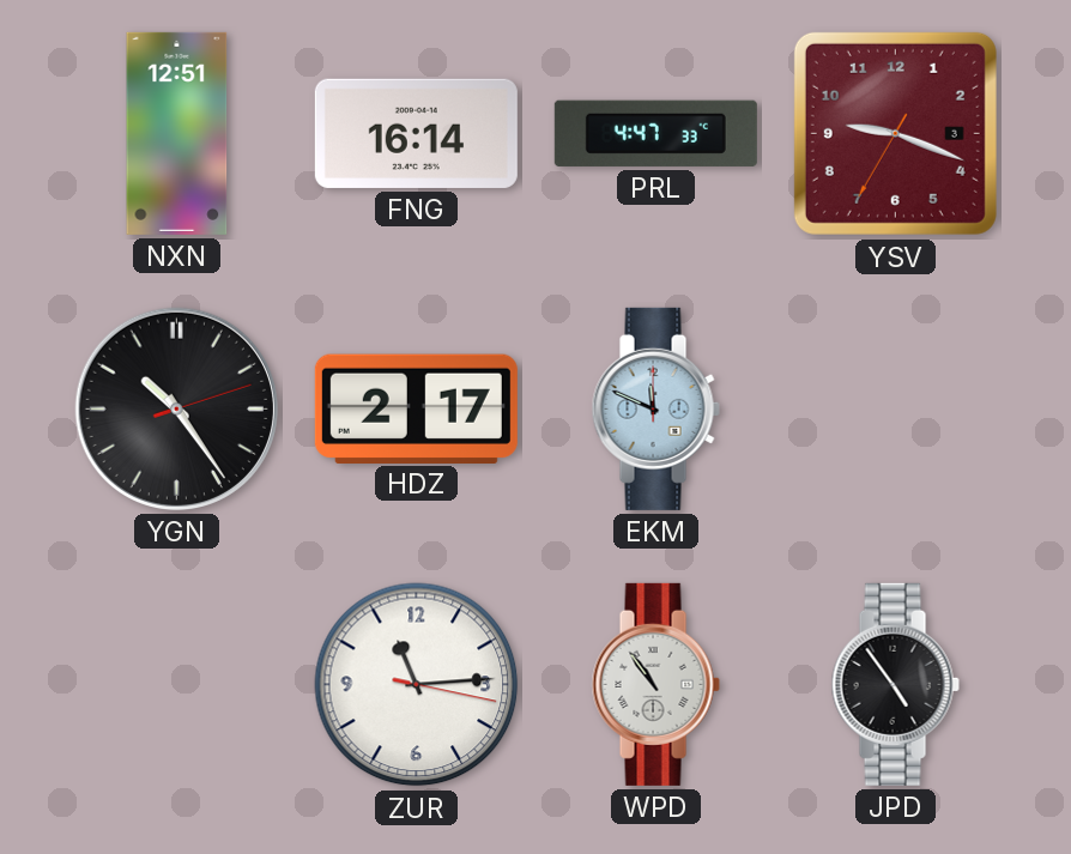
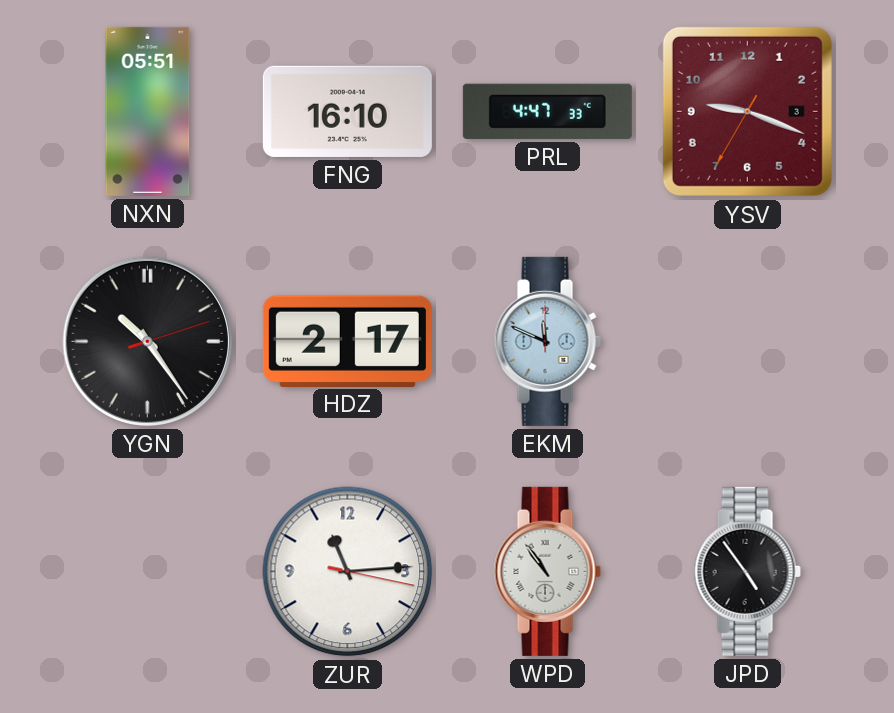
NXN: 12:51 -> 05:51 (148, 111)
FNG: 16:14 -> 16:10 (347, 111)
